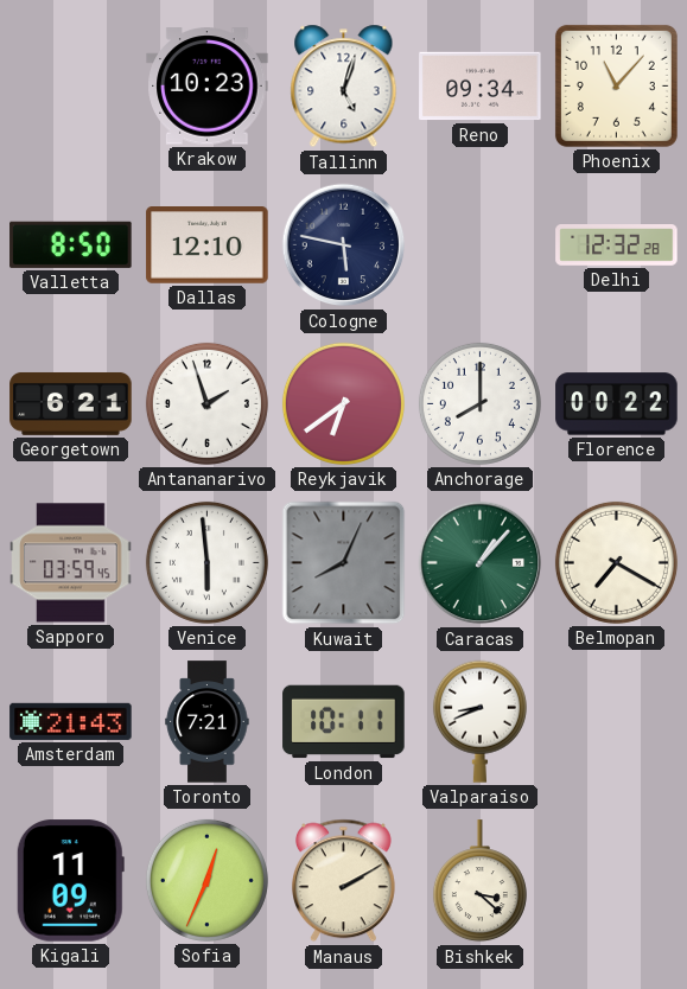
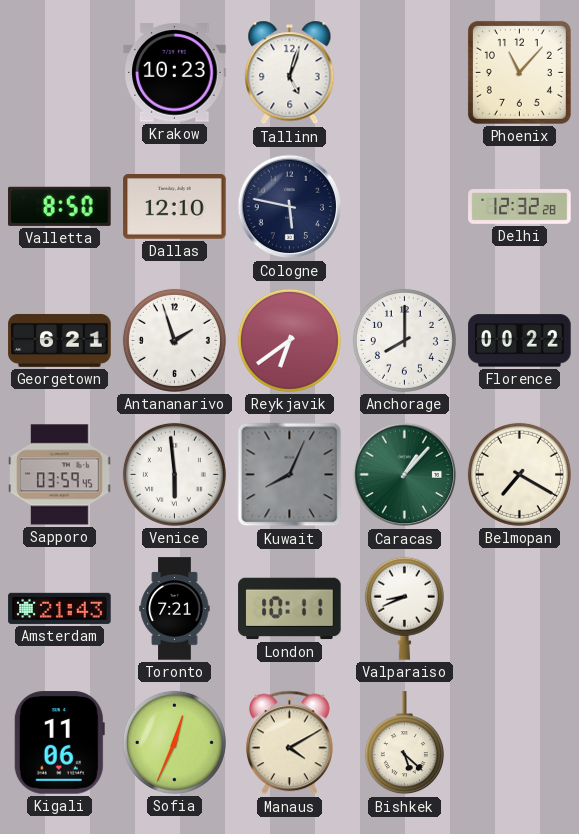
Reno: 09:34 -> none (481, 87)
Kigali: 11:09 -> 11:06 (59, 743)
Manaus: 2:10 -> 4:10 (289, 743)
Bishkek: 3:22 -> 5:22 (404, 743)
